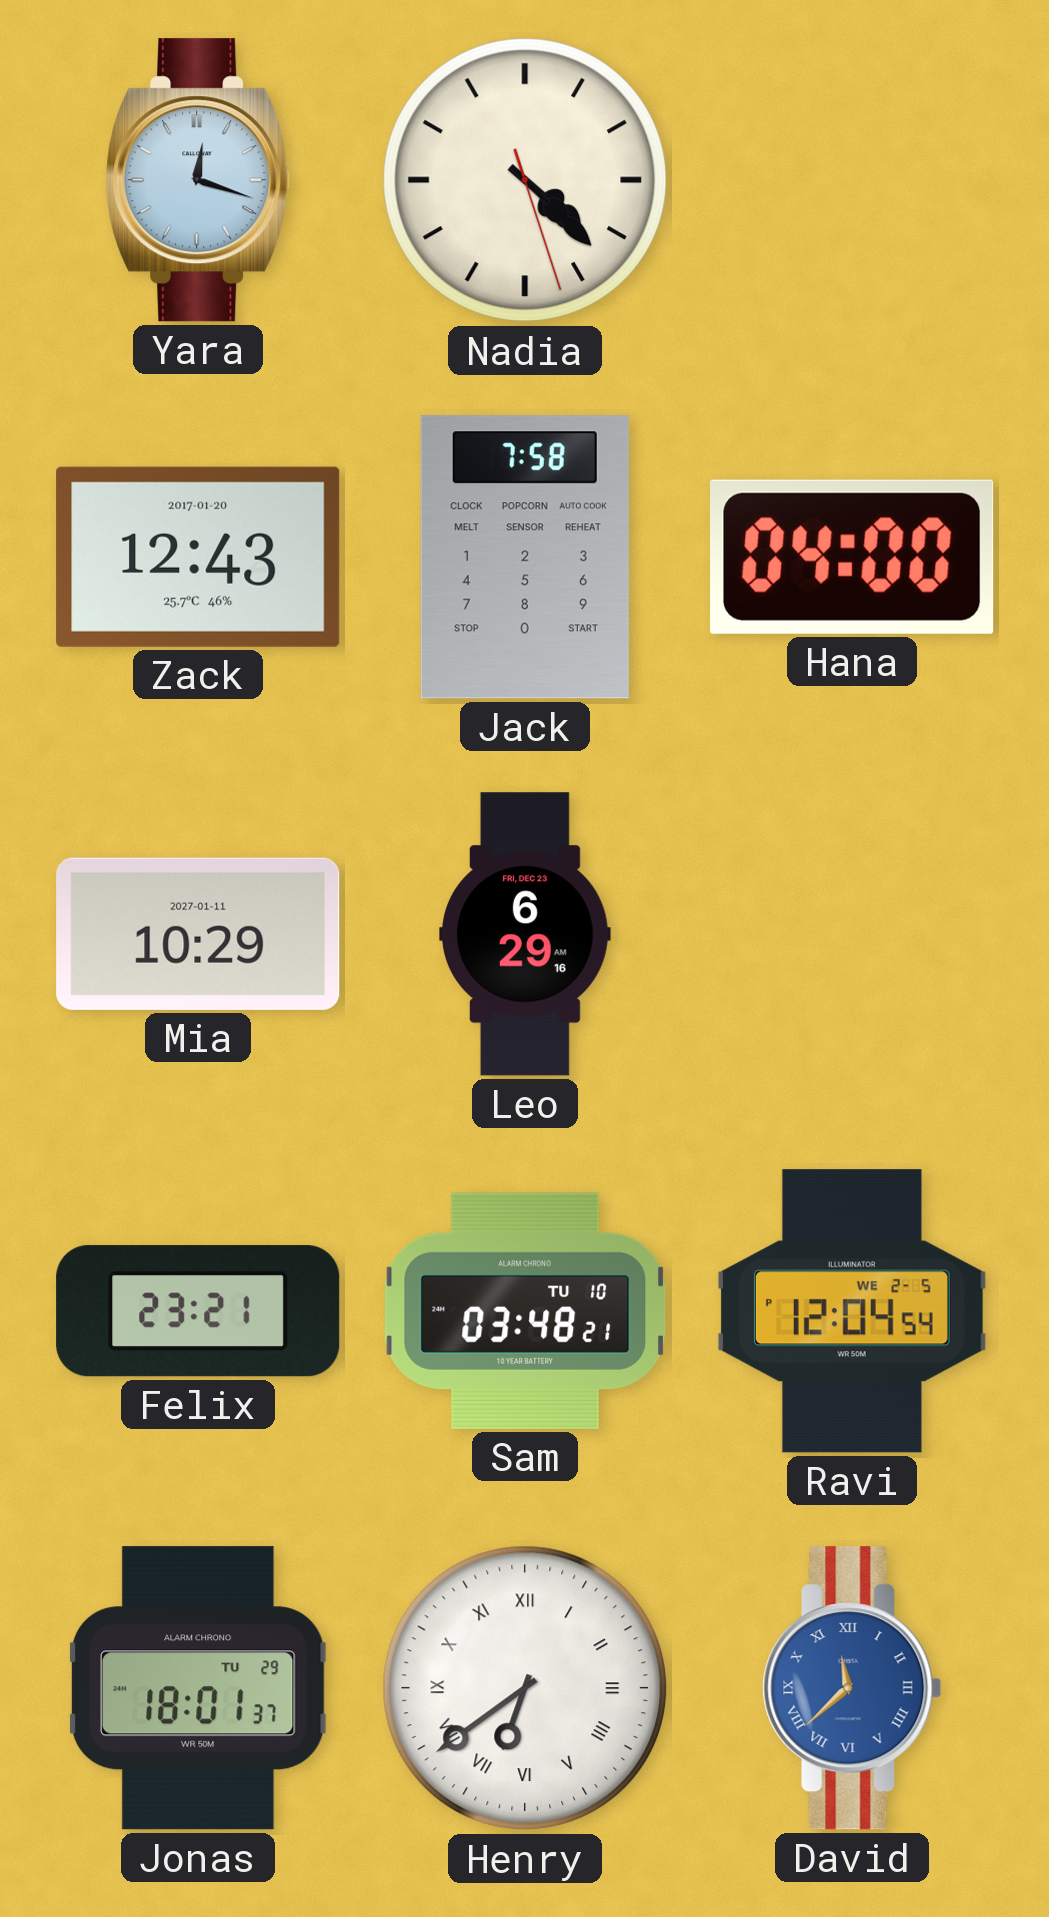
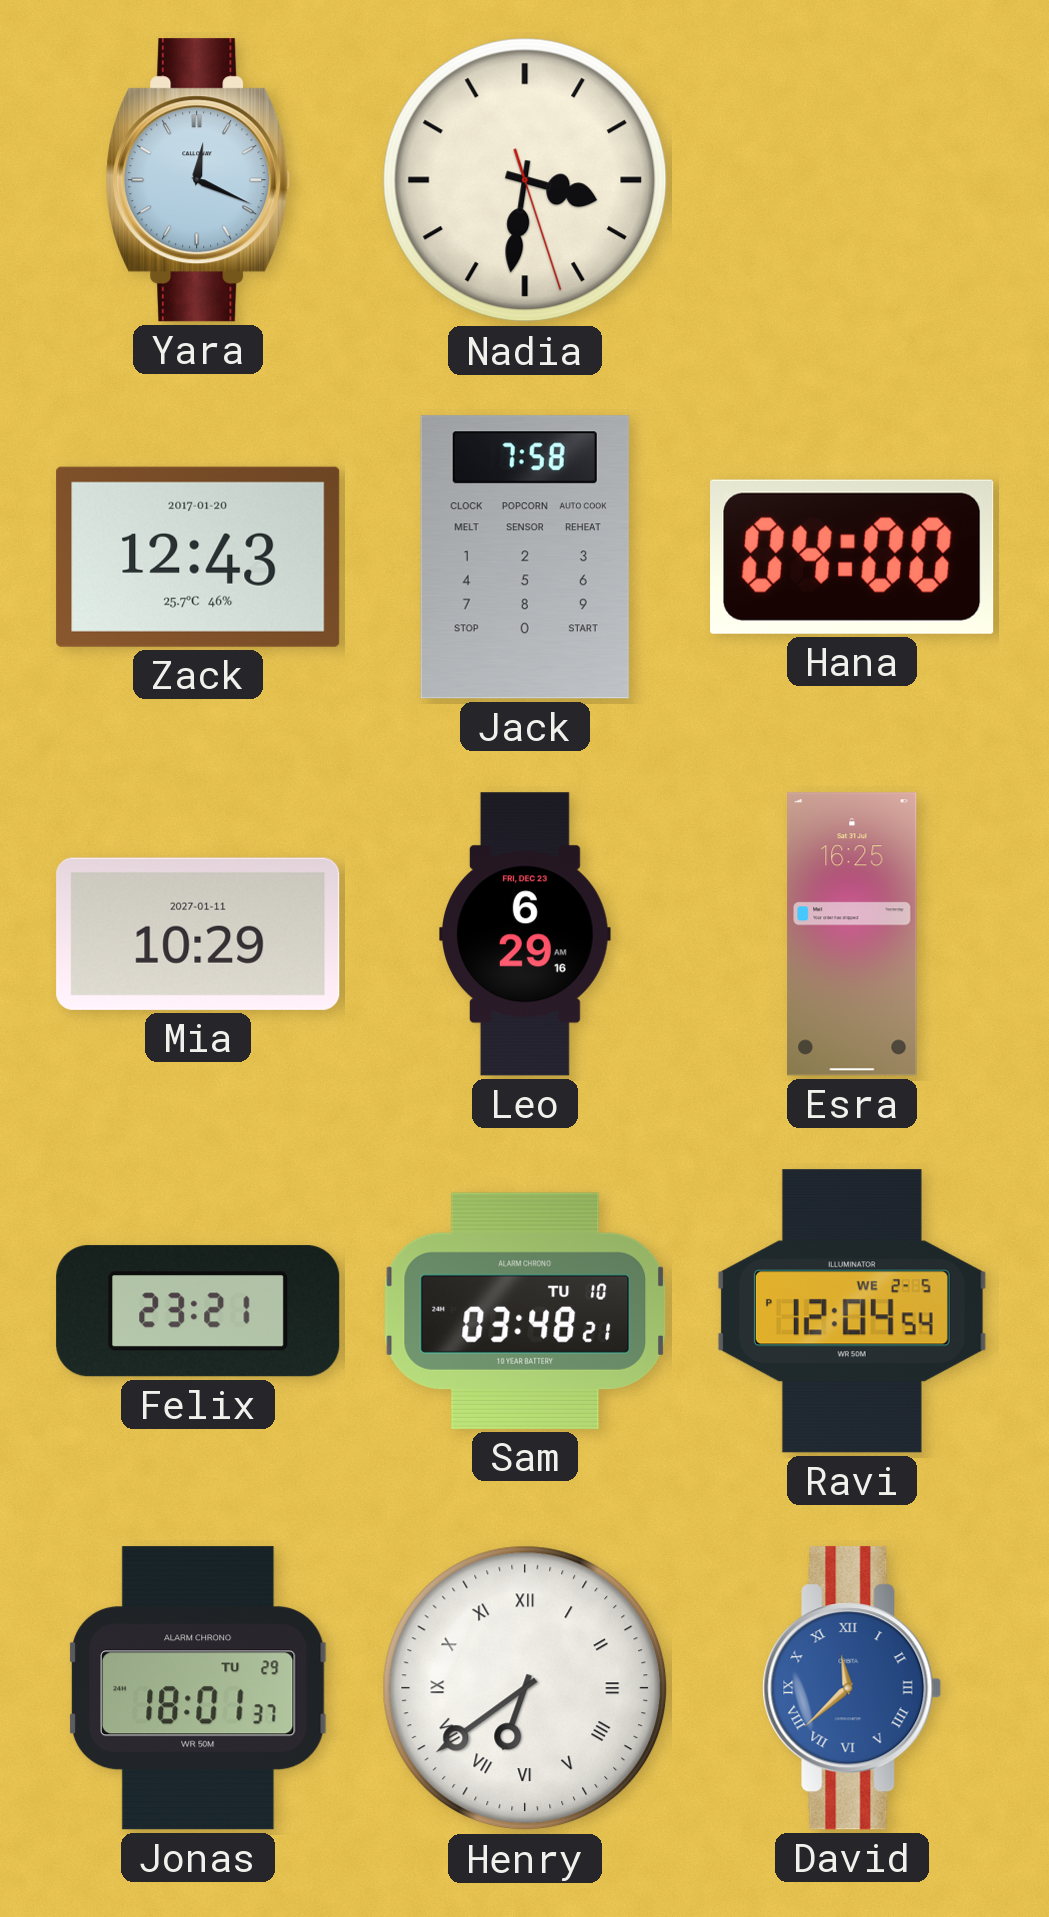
Yara: 12:18 -> 12:19 (198, 180)
Nadia: 4:22 -> 3:31 (525, 180)
Esra: none -> 16:25 (852, 934)
